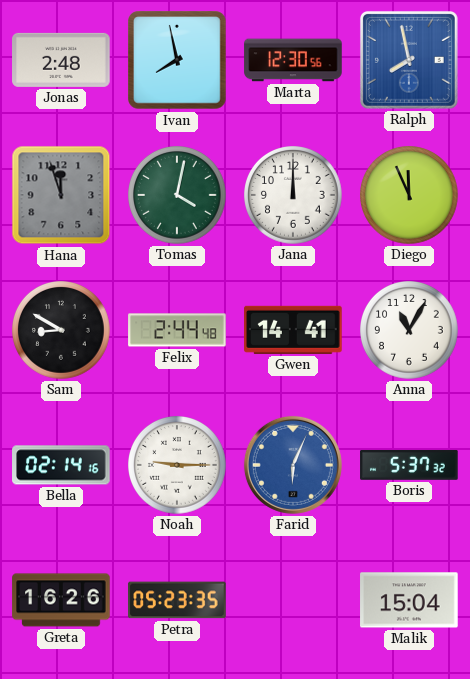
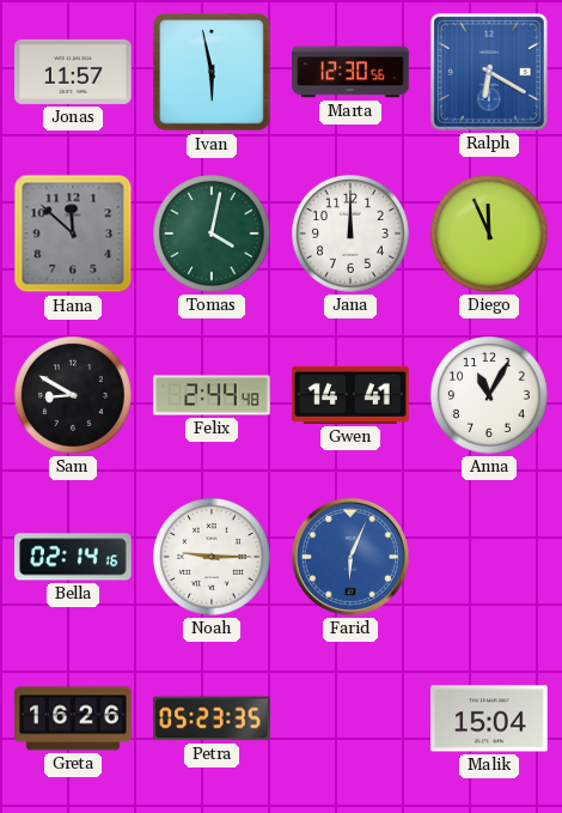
Jonas: 2:48 -> 11:57 (73, 72)
Ivan: 7:58 -> 5:58 (212, 72)
Ralph: 7:58 -> 6:20 (489, 72)
Hana: 11:57 -> 11:52 (73, 233)
Boris: 5:37 -> none (409, 465)
